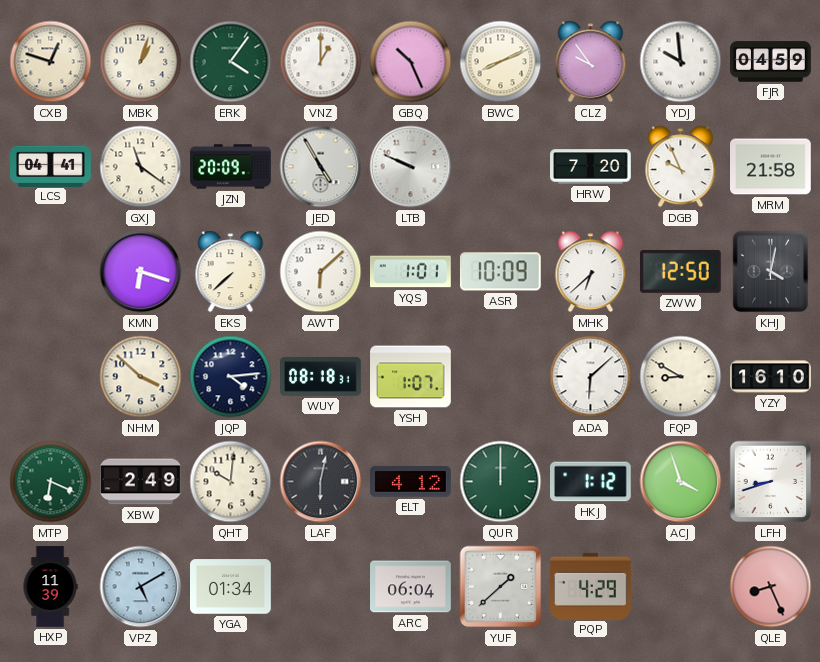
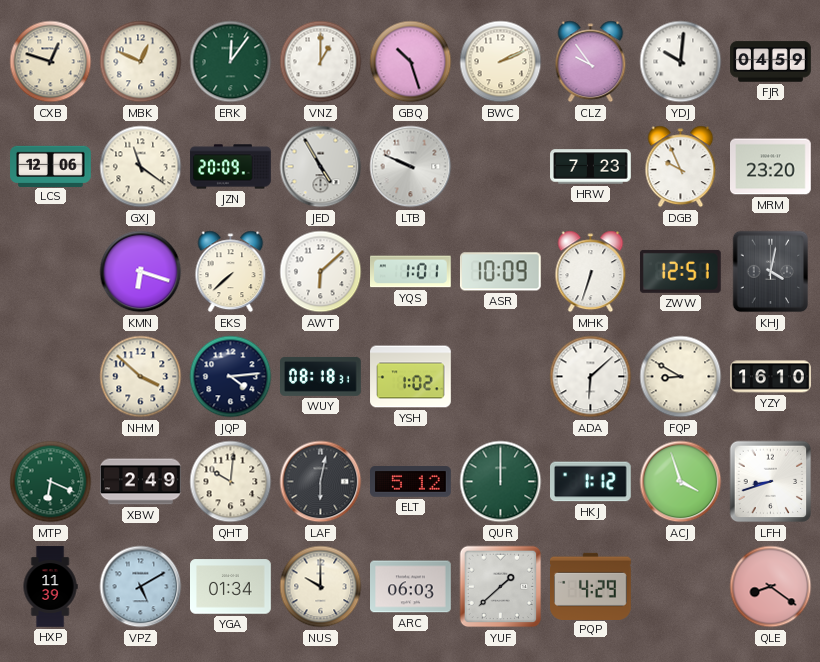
MBK: 1:03 -> 12:49 (141, 62)
ERK: 4:06 -> 12:06 (231, 62)
GBQ: 10:26 -> 10:27 (411, 62)
BWC: 8:11 -> 2:11 (501, 62)
YDJ: 9:59 -> 10:01 (681, 62)
LCS: 04:41 -> 12:06 (51, 166)
HRW: 7:20 -> 7:23 (591, 167)
MRM: 21:58 -> 23:20 (771, 167)
MHK: 6:38 -> 6:33 (591, 272)
ZWW: 12:50 -> 12:51 (680, 271)
YSH: 1:07 -> 1:02 (411, 377)
ELT: 4:12 -> 5:12 (411, 482)
NUS: none -> 10:00 (321, 587)
ARC: 06:04 -> 06:03 (411, 587)
QLE: 8:26 -> 8:21 (771, 587)
